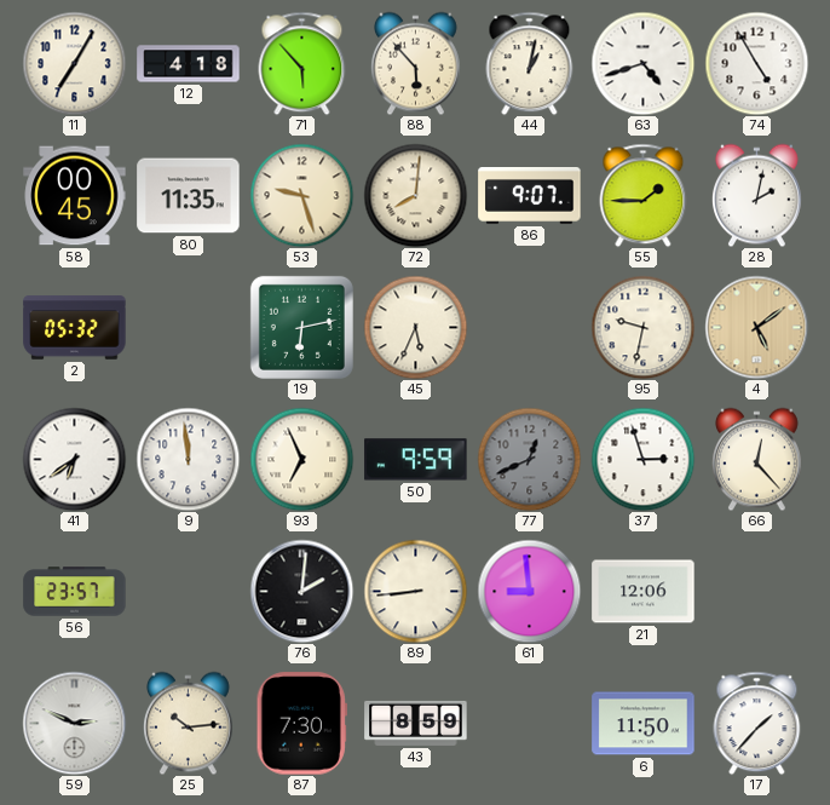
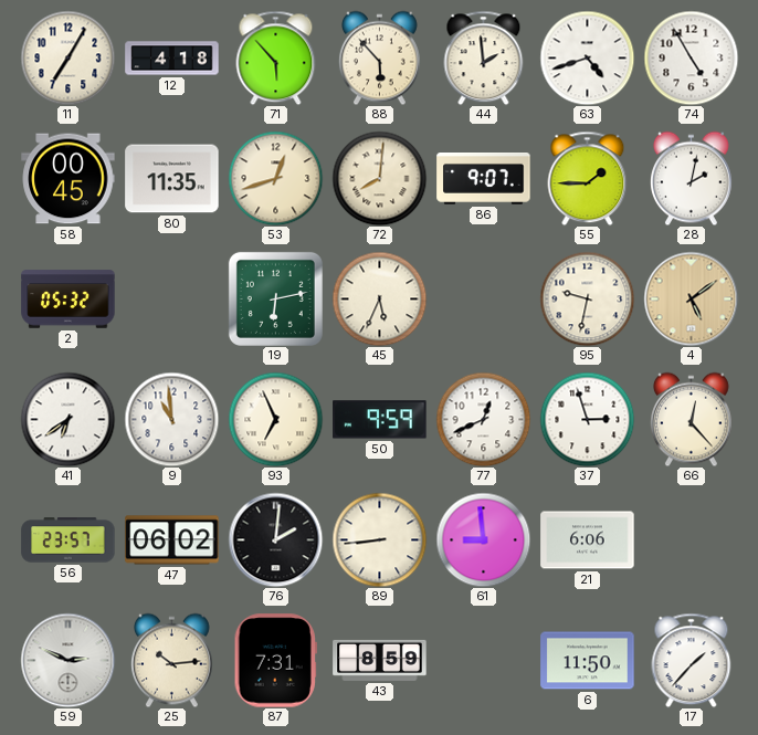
44: 1:02 -> 1:59 (484, 57)
53: 9:27 -> 12:42 (275, 178)
9: 11:59 -> 10:59 (171, 419)
77 dial: grey -> white (483, 419)
47: none -> 06:02 (172, 540)
21: 12:06 -> 6:06 (588, 540)
87: 7:30 -> 7:31 (275, 661)
